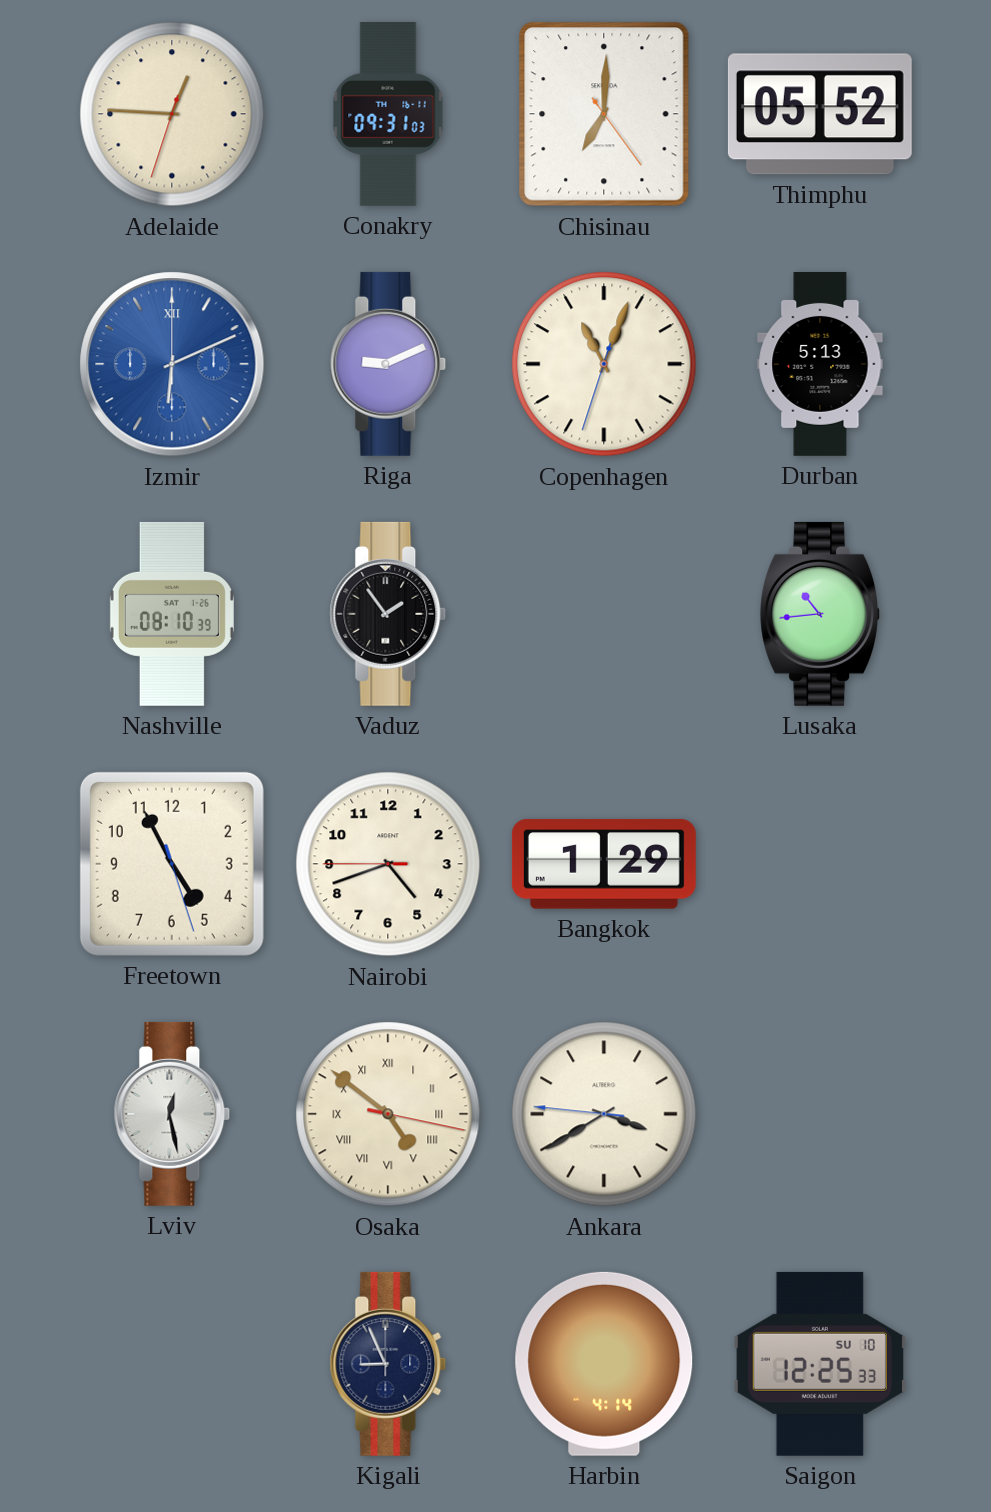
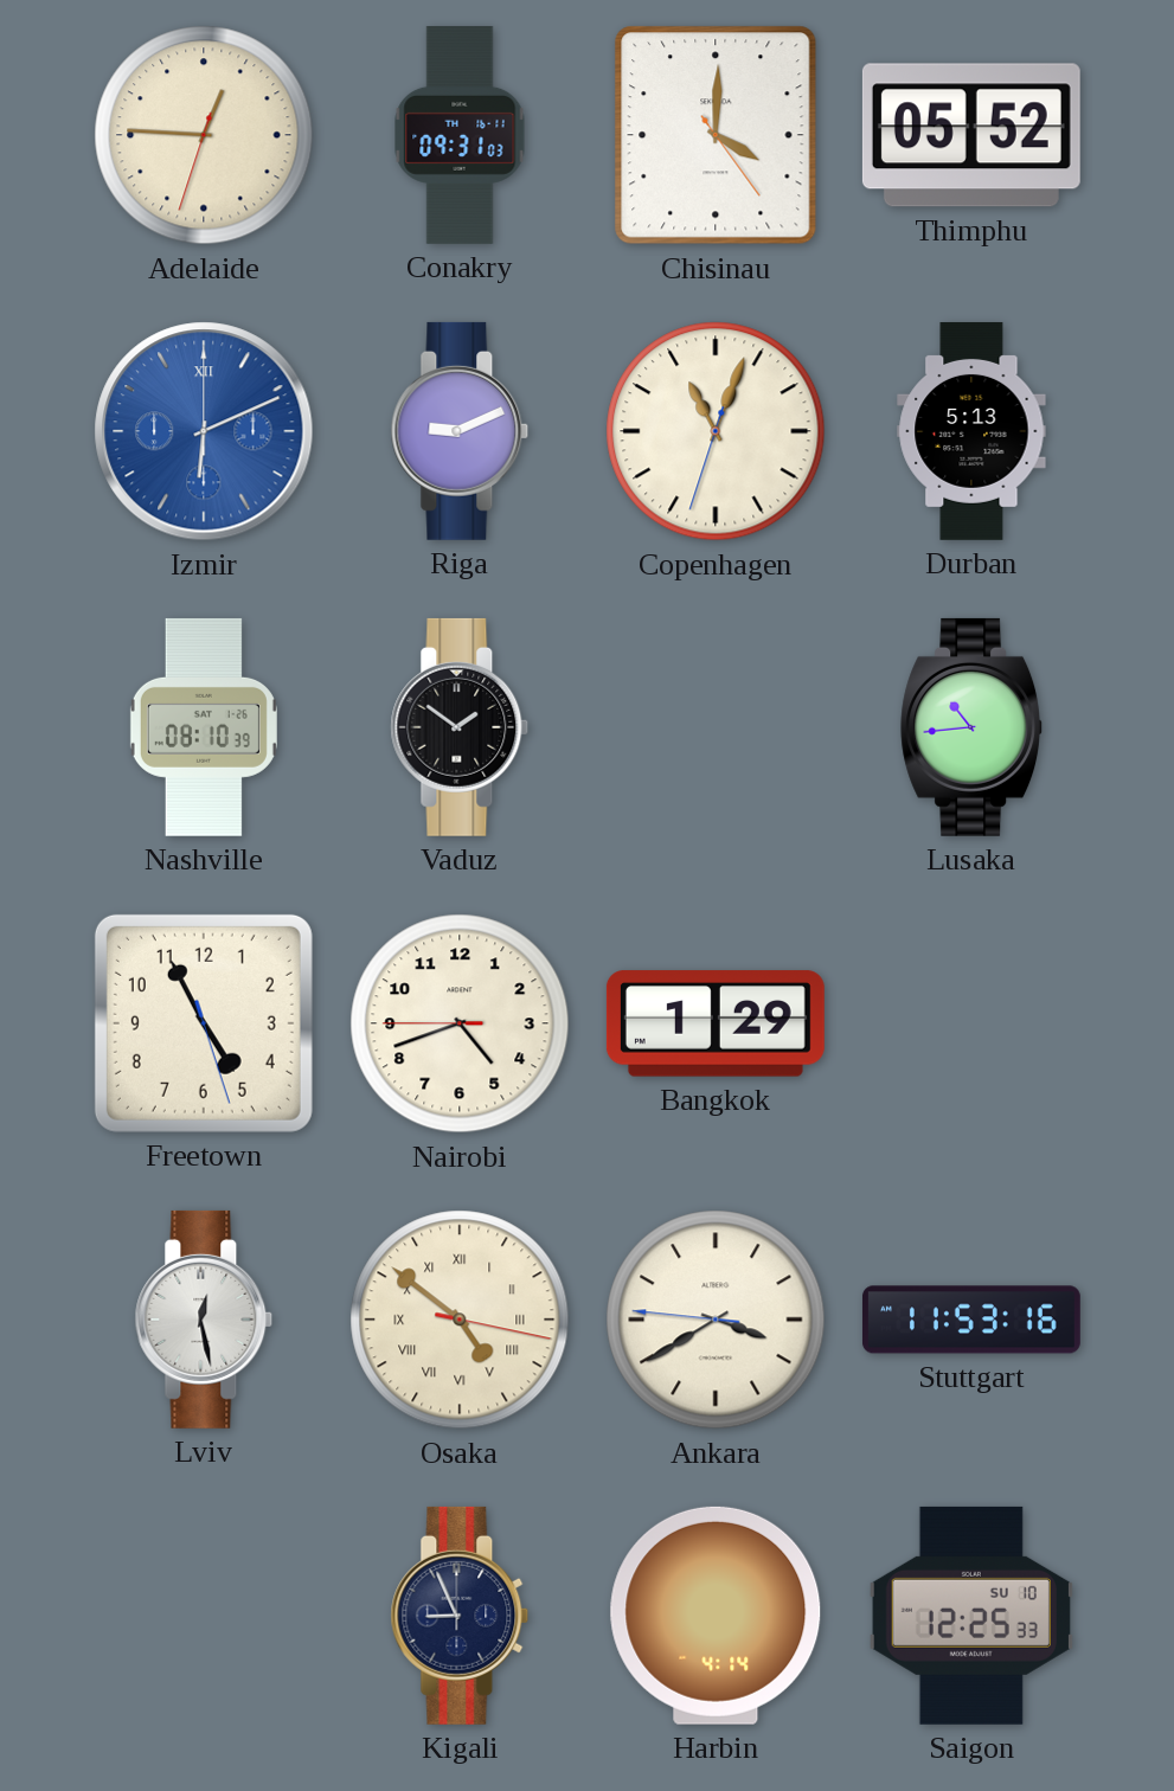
Chisinau: 7:00 -> 4:00 (716, 135)
Vaduz: 1:54 -> 1:51 (460, 727)
Stuttgart: none -> 11:53 (971, 1320)
